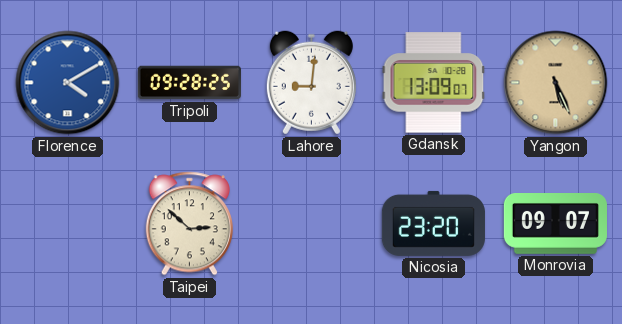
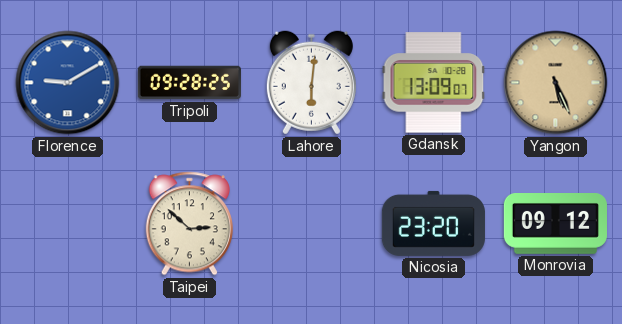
Florence: 4:10 -> 9:10 (68, 83)
Lahore: 9:01 -> 6:01 (311, 83)
Monrovia: 09:07 -> 09:12 (555, 224)
